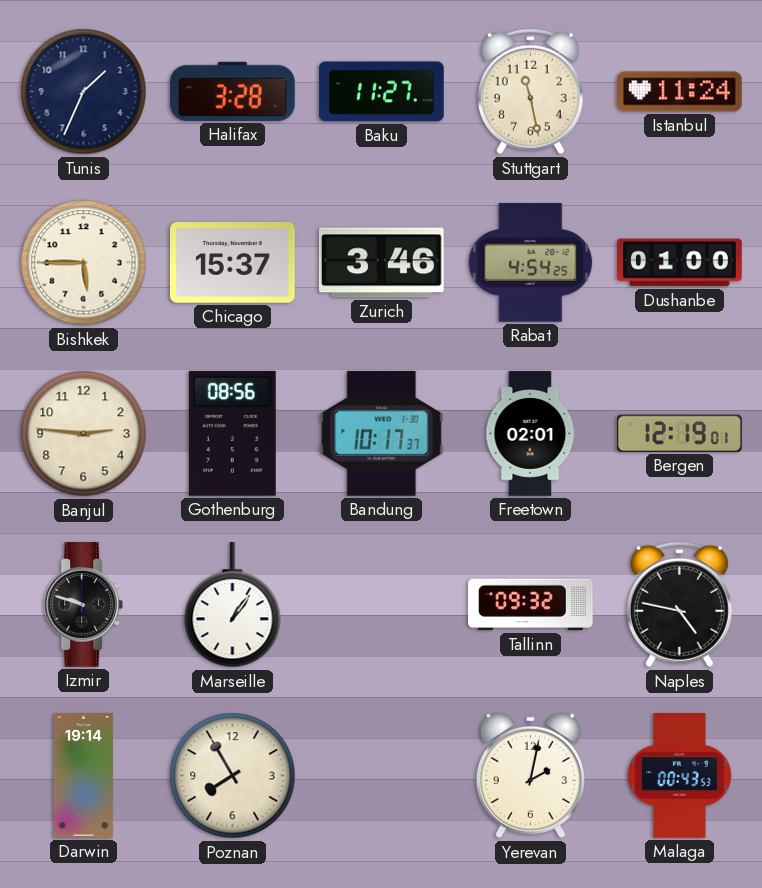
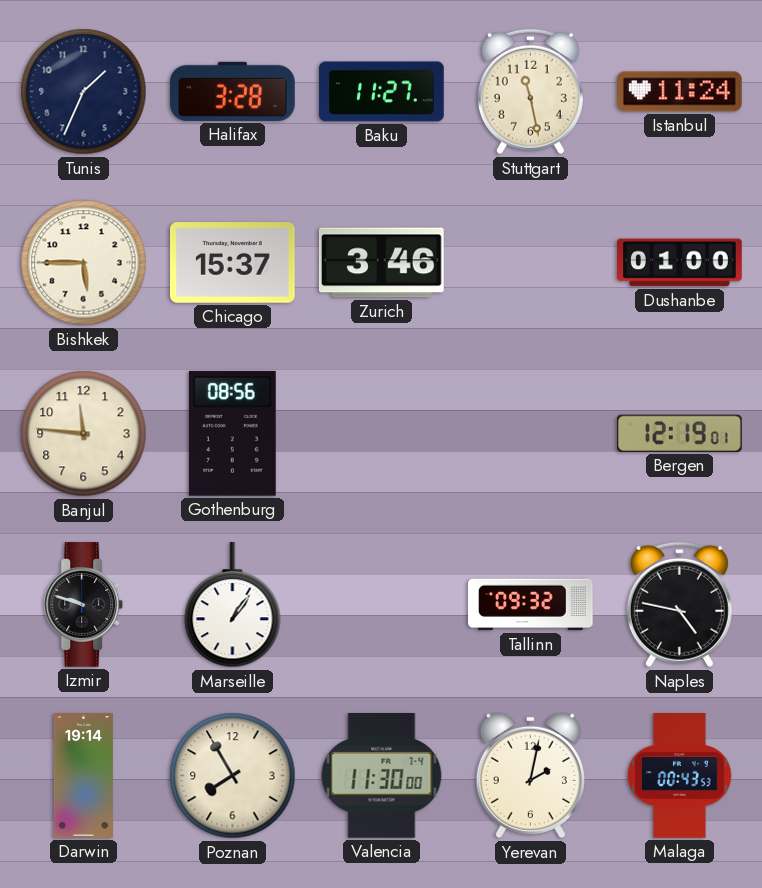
Rabat: 4:54 -> none (531, 263)
Banjul: 2:46 -> 11:46 (84, 434)
Bandung: 10:17 -> none (382, 434)
Freetown: 02:01 -> none (530, 434)
Valencia: none -> 11:30 (382, 776)
